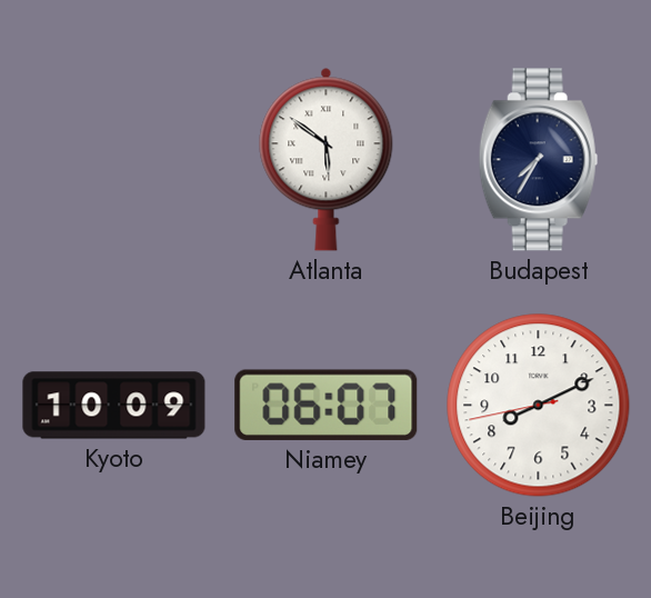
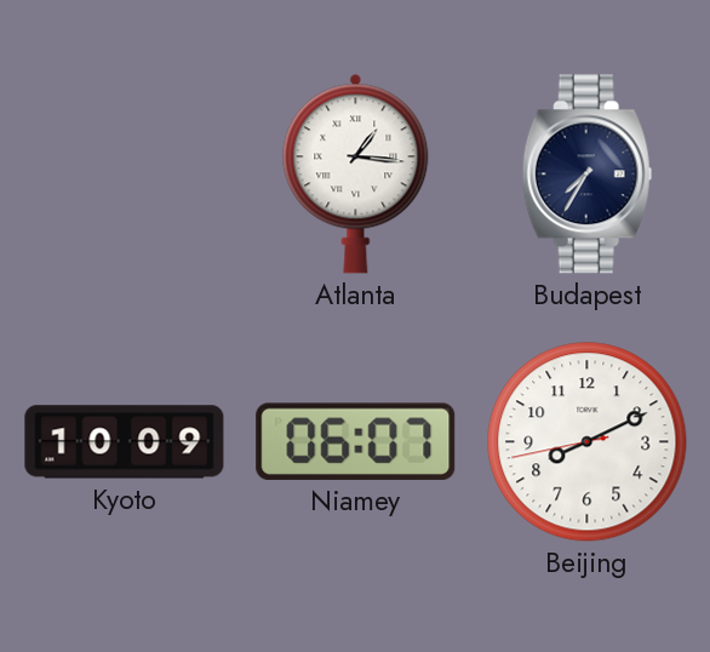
Atlanta: 5:51 -> 1:16 (356, 173)
